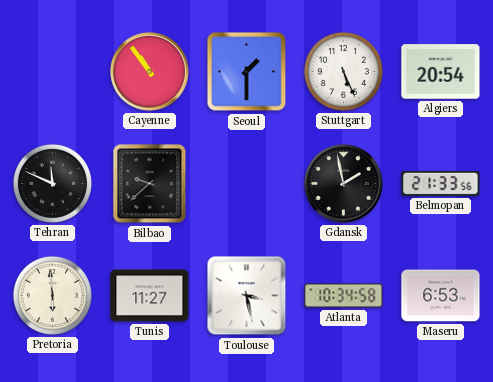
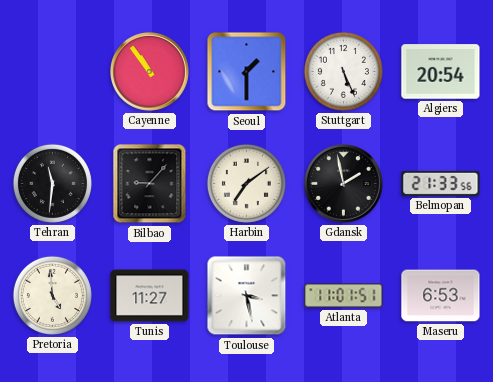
Tehran: 11:49 -> 11:31 (52, 183)
Bilbao: 9:38 -> 9:07 (150, 184)
Harbin: none -> 7:09 (246, 183)
Pretoria: 5:59 -> 4:59 (52, 295)
Atlanta: 10:34 -> 11:01 (344, 296)
